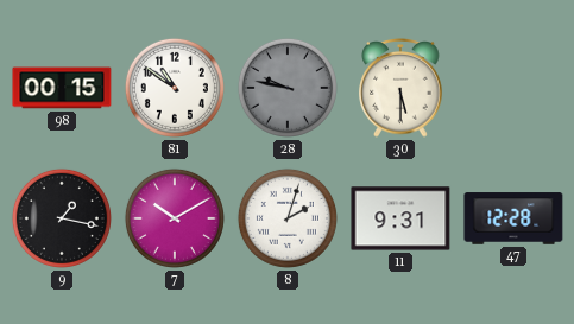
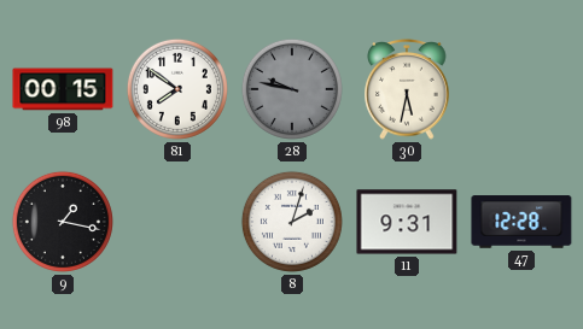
81: 10:51 -> 7:51 (177, 89)
30: 5:30 -> 5:32 (407, 90)
7: 10:10 -> none (175, 218)
